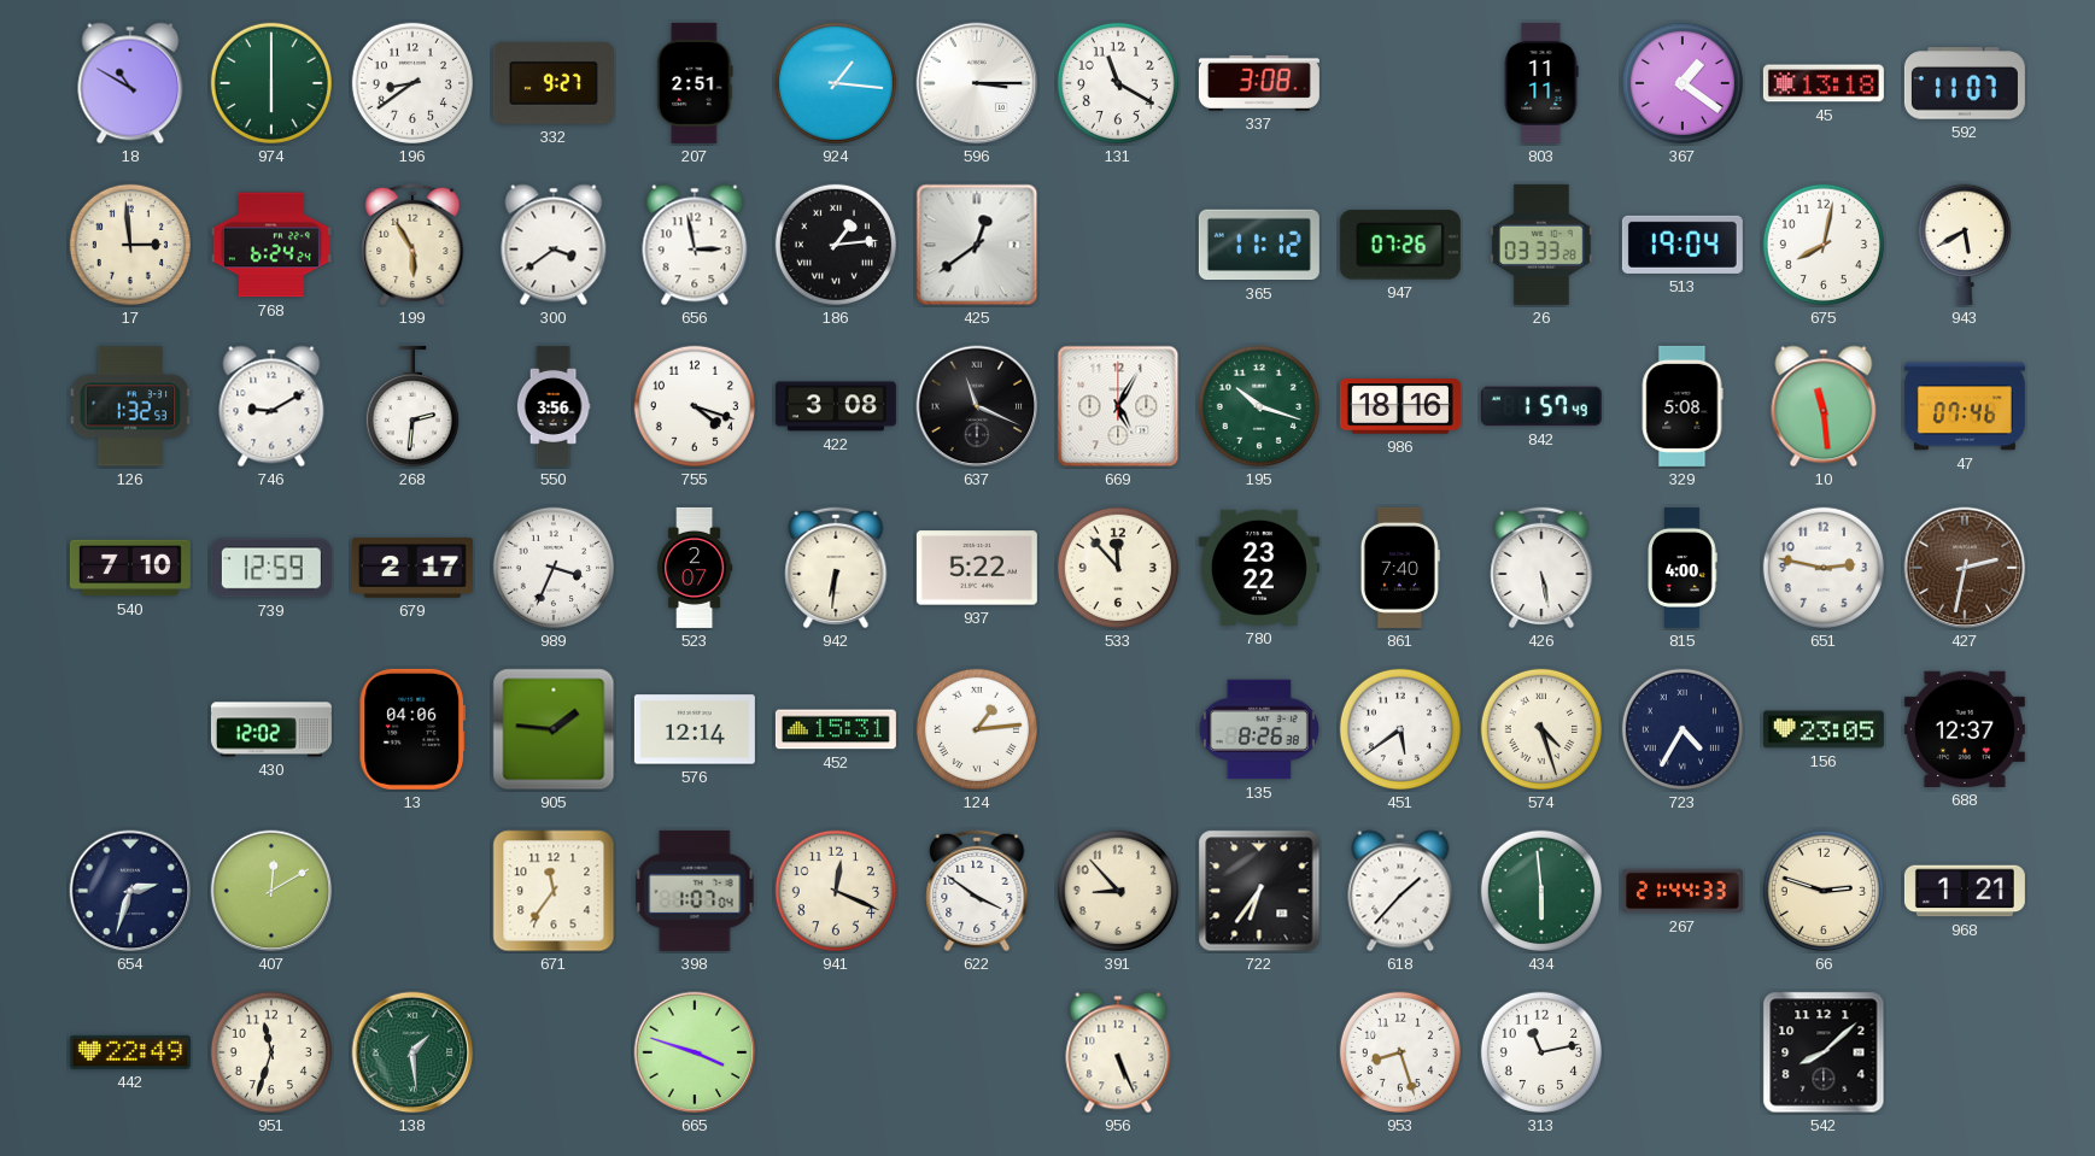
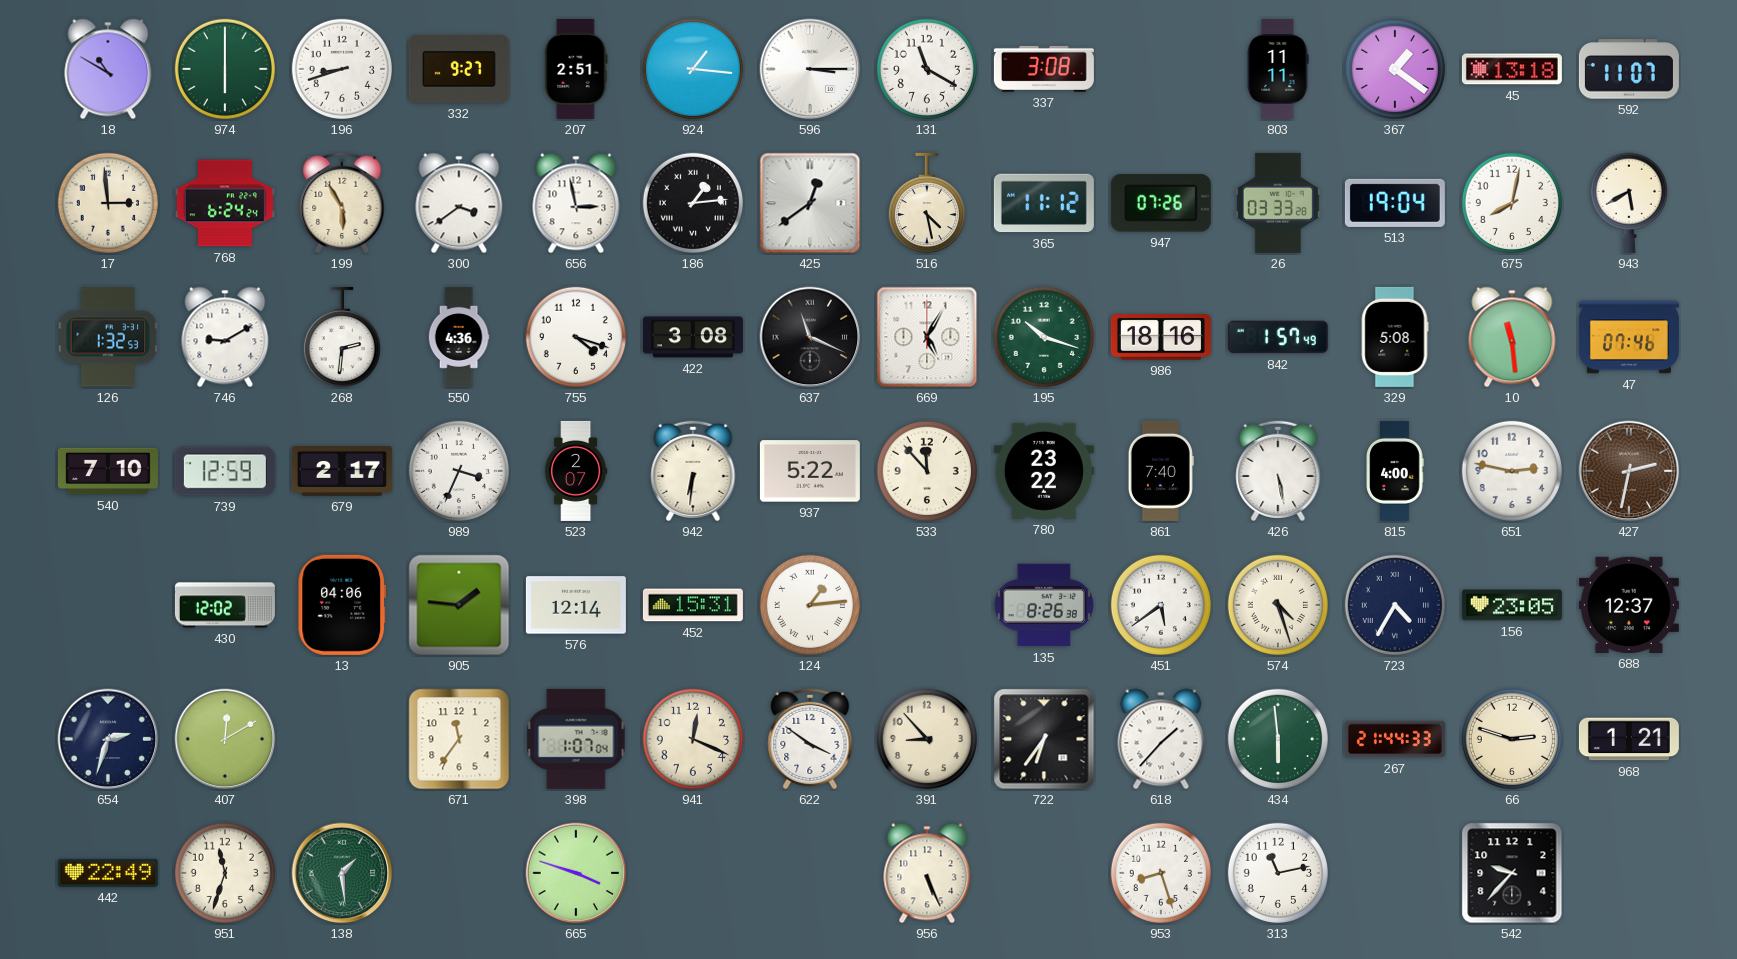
196: 8:39 -> 8:42 (342, 69)
516: none -> 4:28 (927, 203)
550: 3:56 -> 4:36 (459, 337)
542: 8:08 -> 9:37 (1512, 873)
